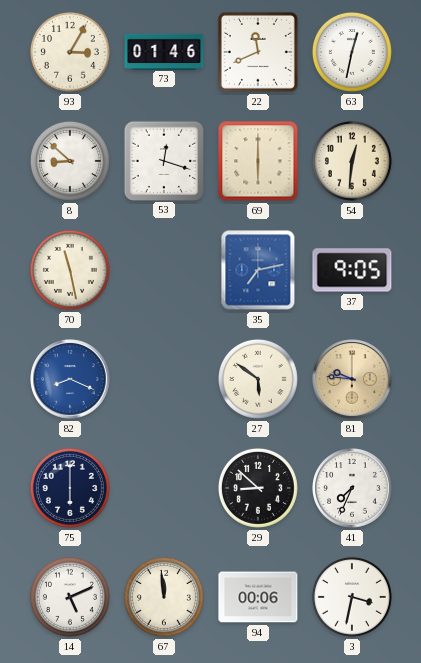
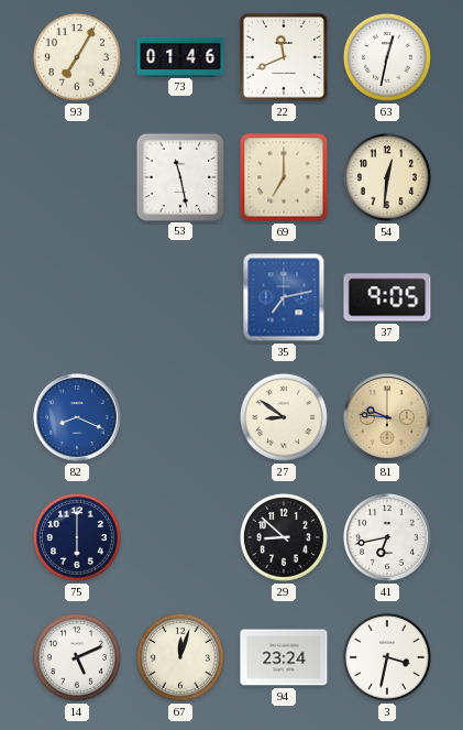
93: 3:05 -> 7:05 (77, 57)
8: 8:52 -> none (70, 161)
53: 12:18 -> 11:28 (179, 176)
69: 6:00 -> 7:00 (284, 177)
70: 11:28 -> none (70, 270)
27: 5:51 -> 8:51 (284, 417)
41: 7:34 -> 6:43 (387, 537)
67: 11:59 -> 12:03 (180, 657)
94: 00:06 -> 23:24 (284, 657)
